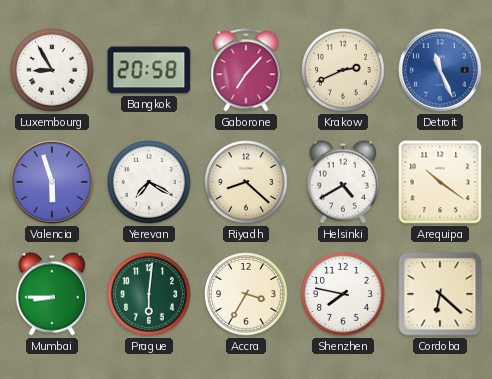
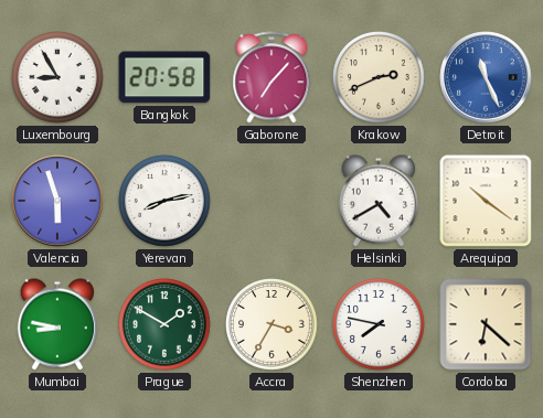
Yerevan: 7:20 -> 8:13 (166, 202)
Riyadh: 8:22 -> none (247, 183)
Mumbai: 8:45 -> 8:47 (57, 324)
Prague: 6:01 -> 1:50 (166, 325)
